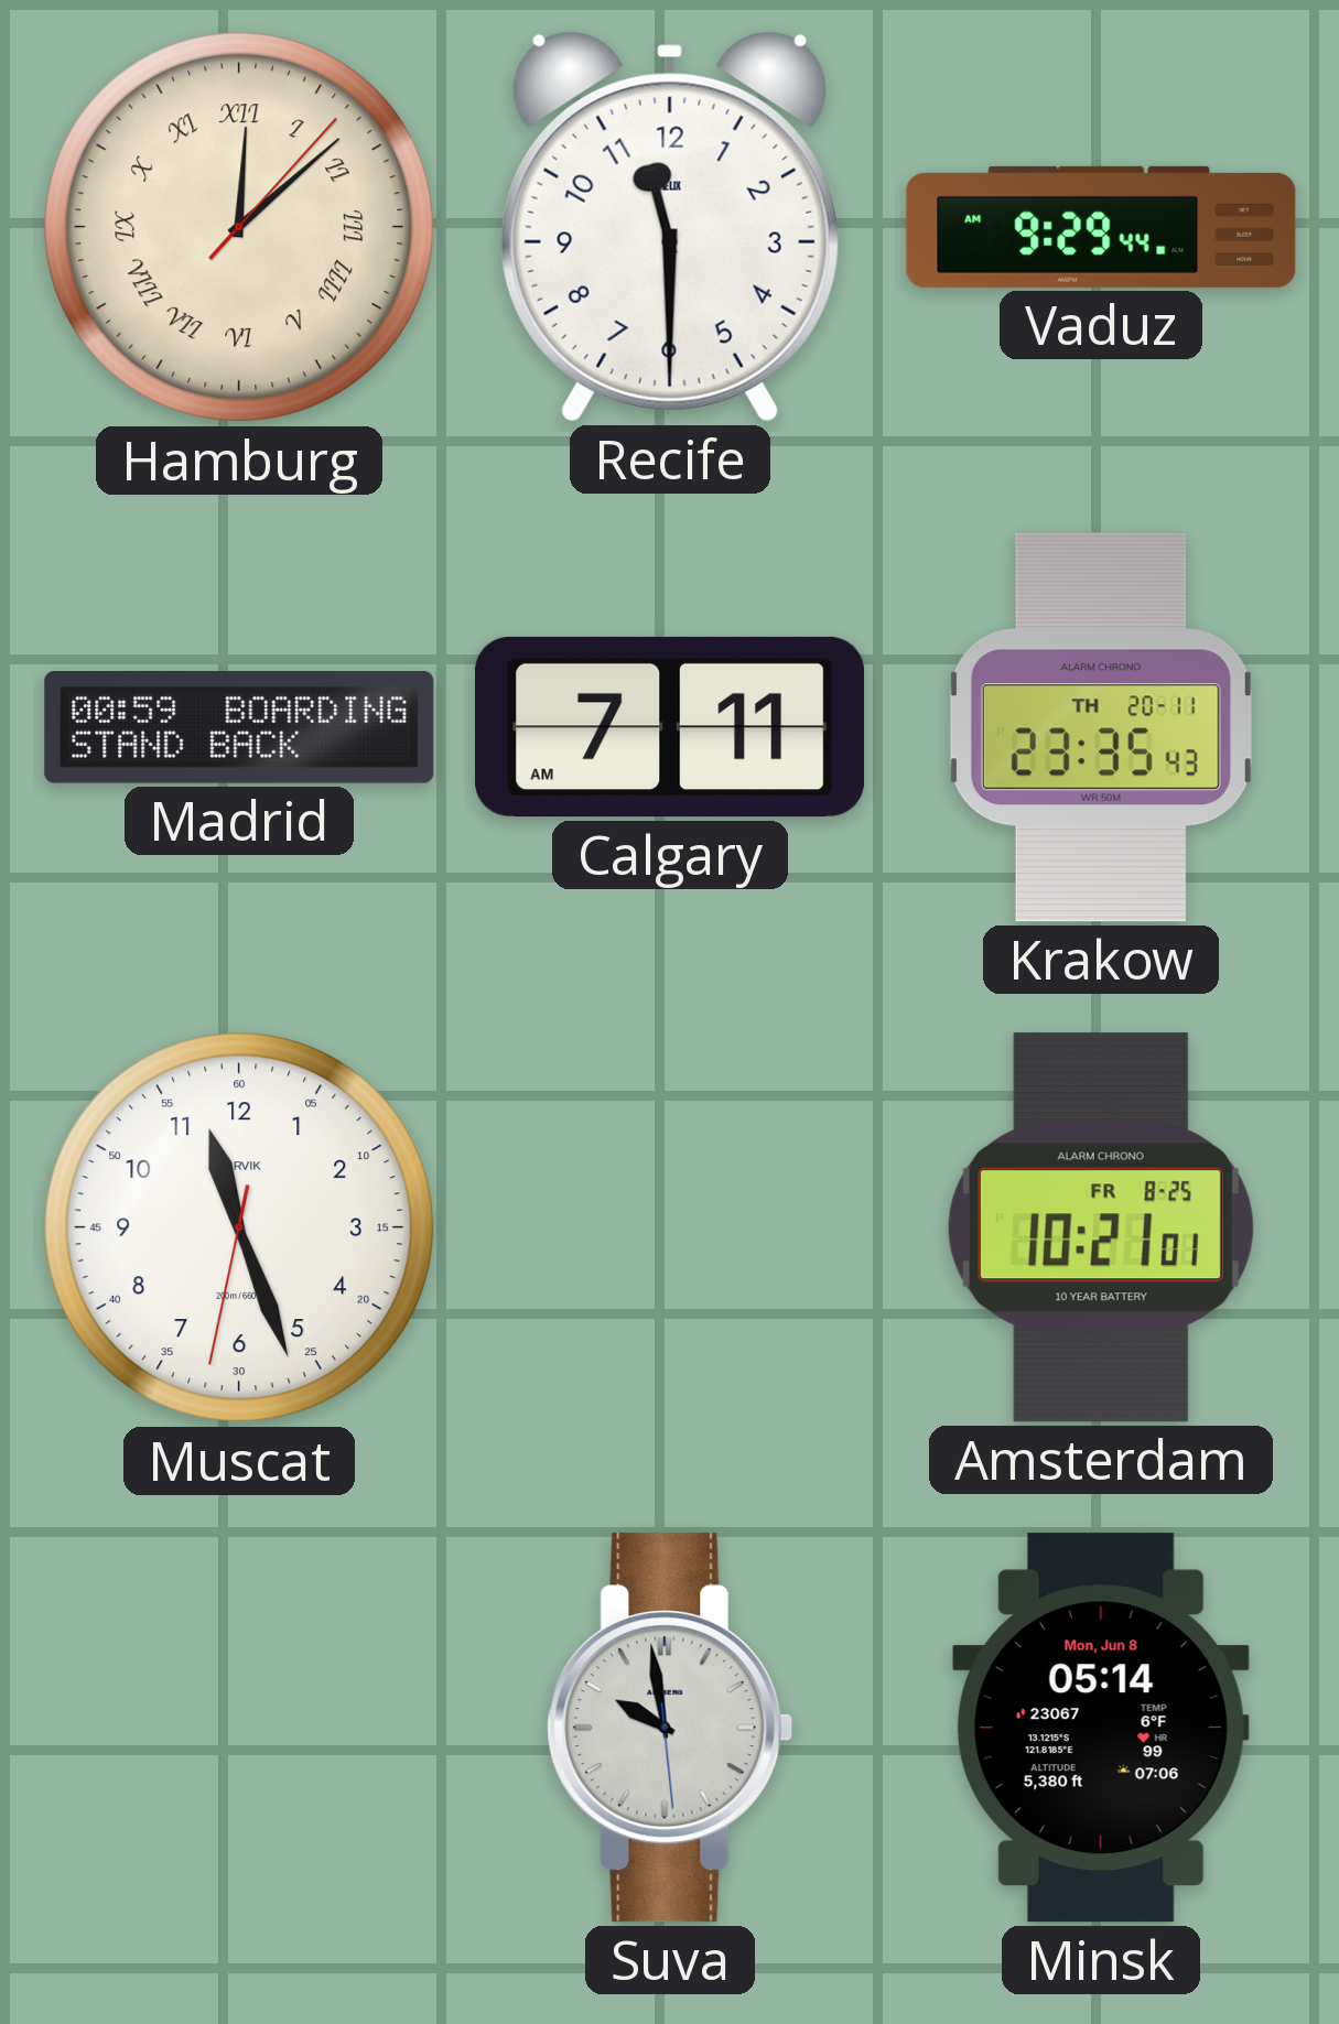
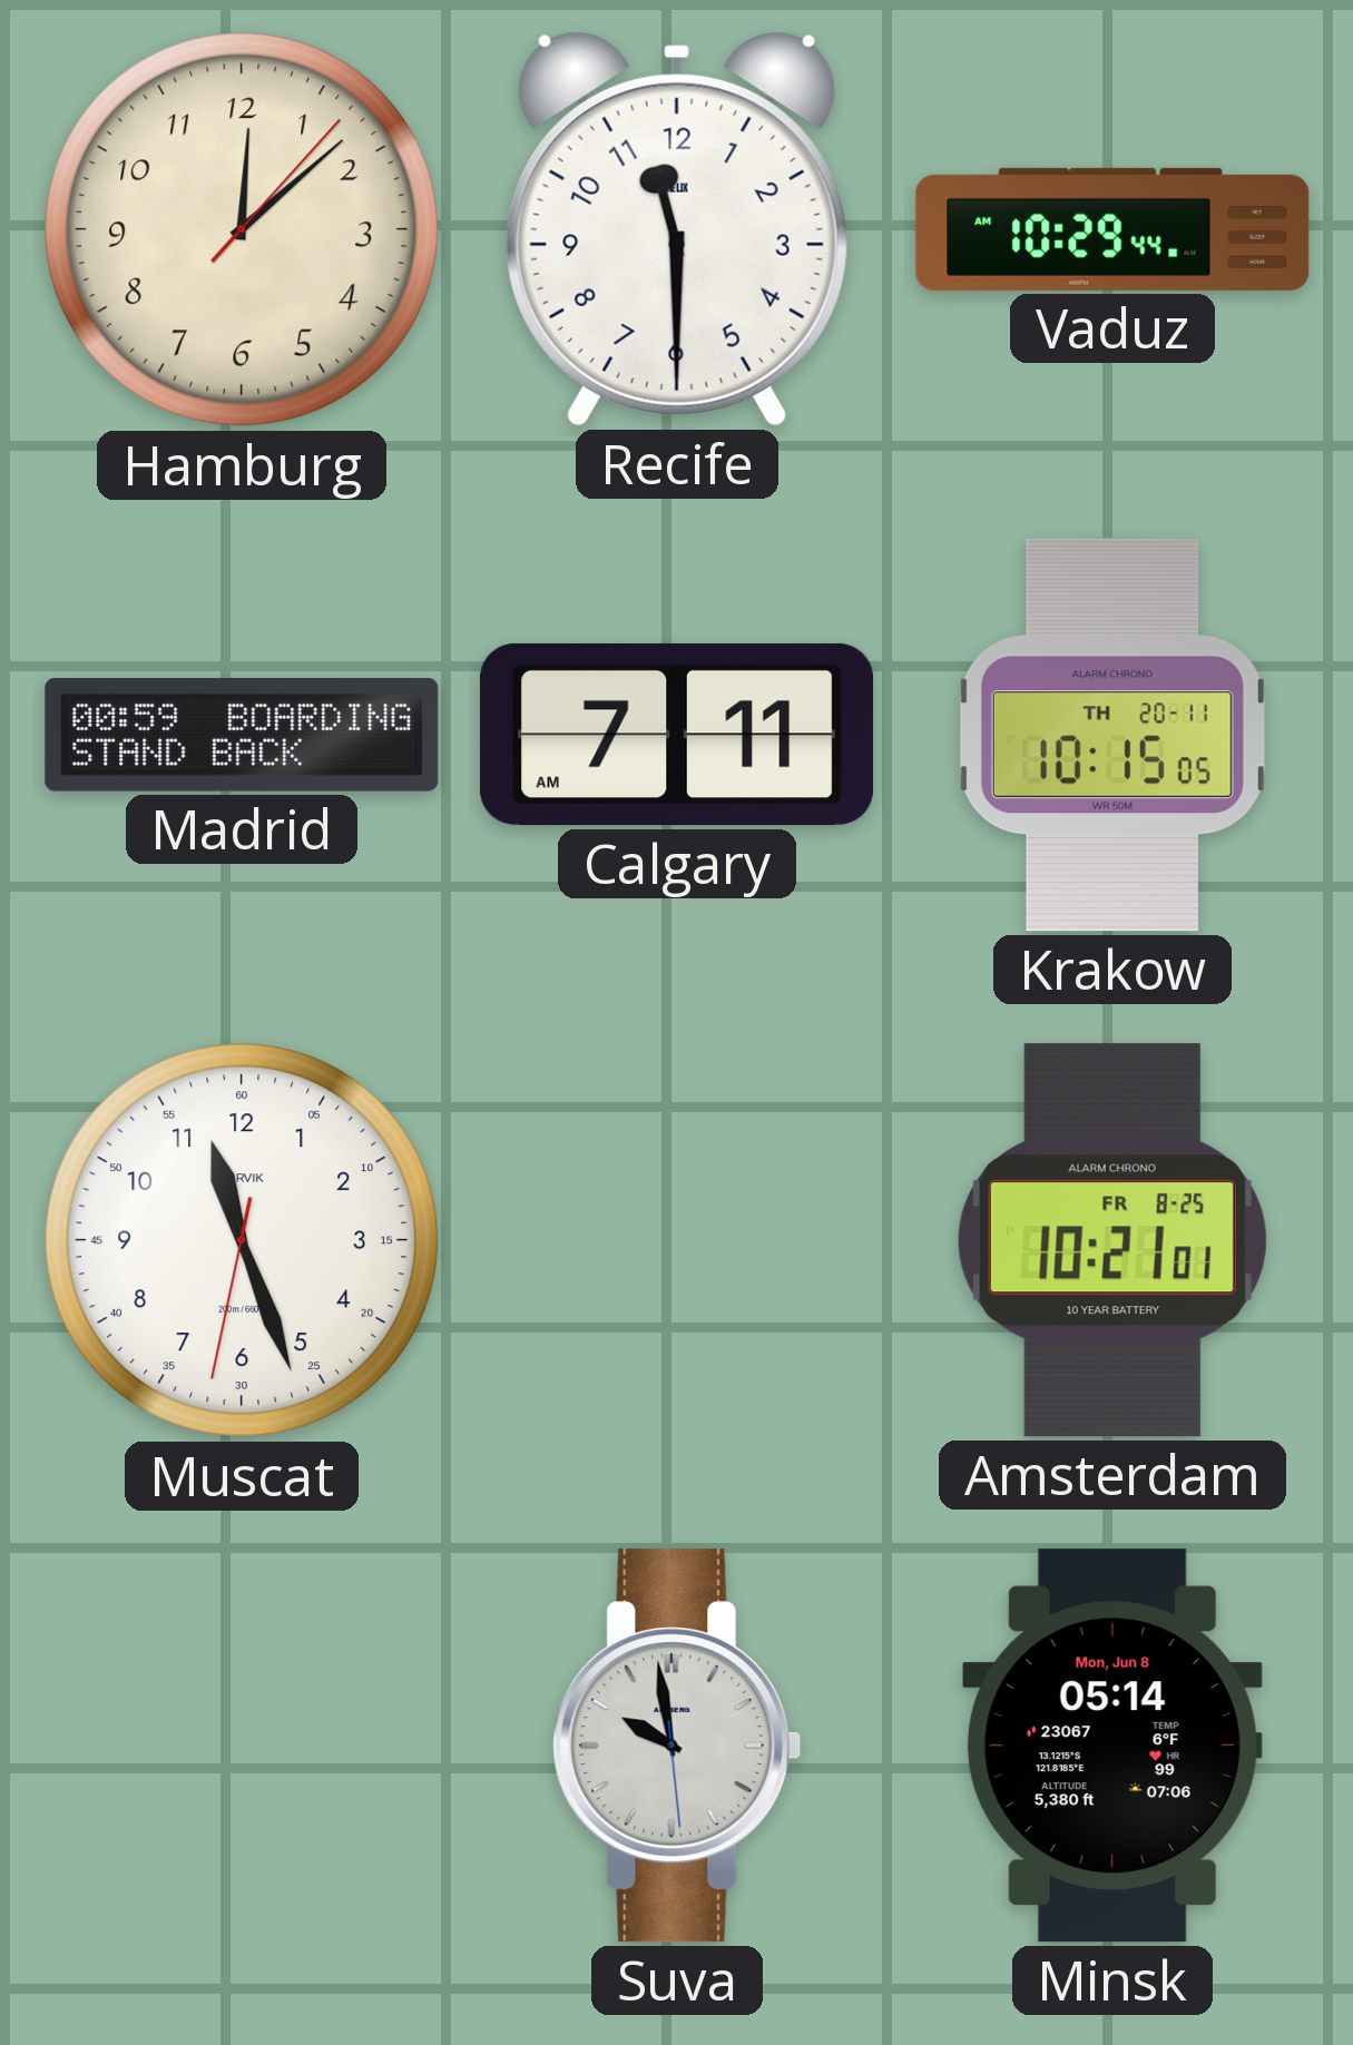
Hamburg numerals: Roman -> Arabic (242, 229)
Vaduz: 9:29 -> 10:29 (1112, 229)
Krakow: 23:35 -> 10:15 (1112, 735)
